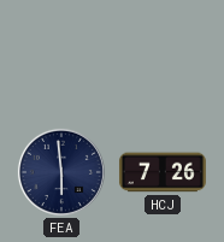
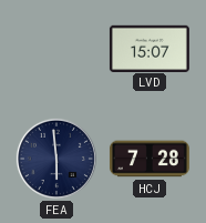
LVD: none -> 15:07 (150, 48)
HCJ: 7:26 -> 7:28 (150, 159)
